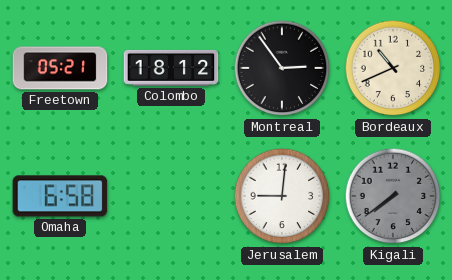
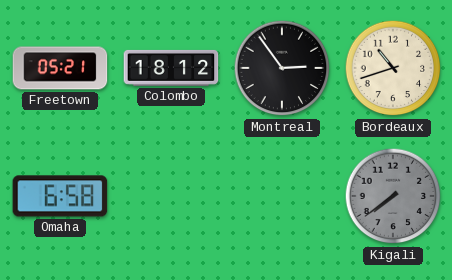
Bordeaux: 10:41 -> 10:42 (393, 68)
Jerusalem: 9:01 -> none (282, 196)
